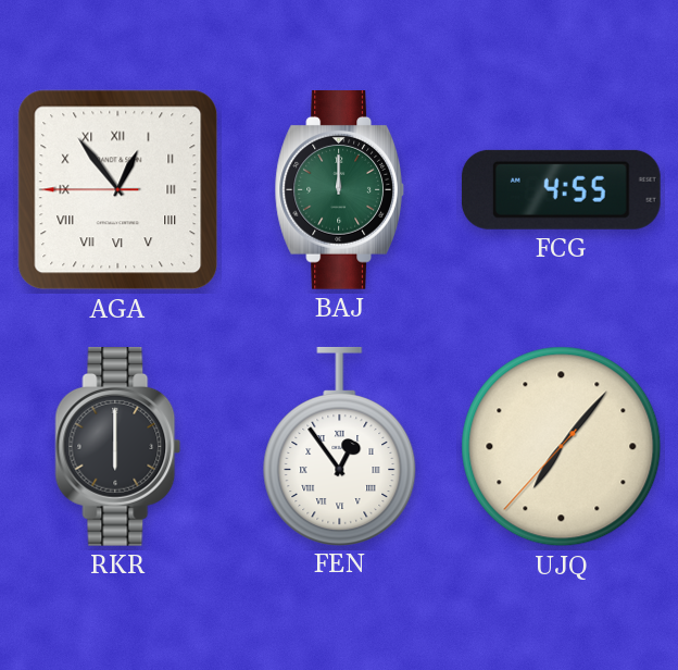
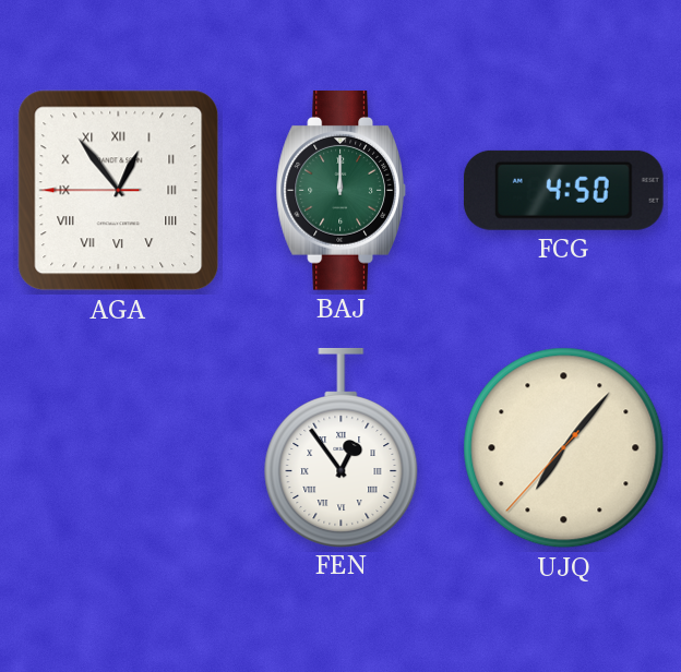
FCG: 4:55 -> 4:50 (563, 190)
RKR: 6:00 -> none (118, 447)
